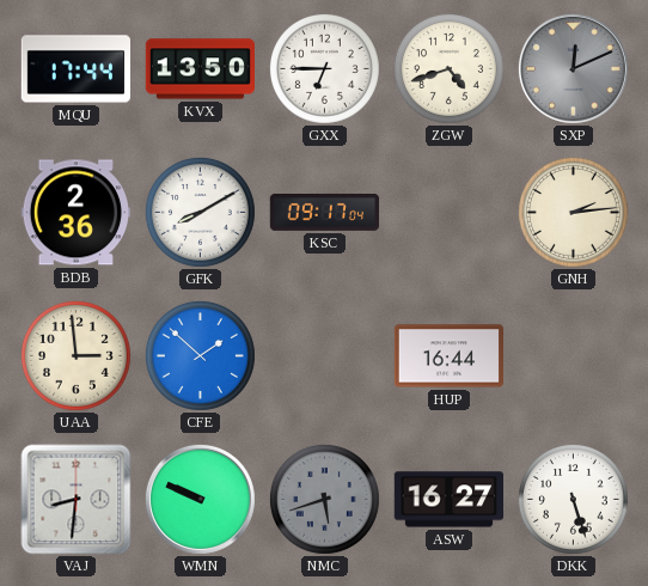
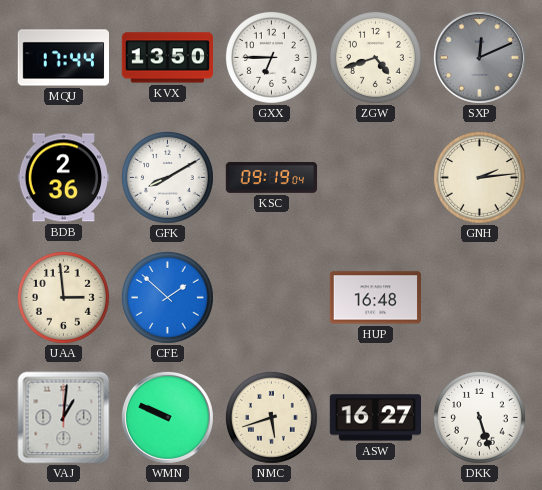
KSC: 09:17 -> 09:19 (272, 177)
HUP: 16:44 -> 16:48 (375, 298)
VAJ: 8:31 -> 1:01 (64, 418)
NMC dial: grey -> cream (271, 417)
